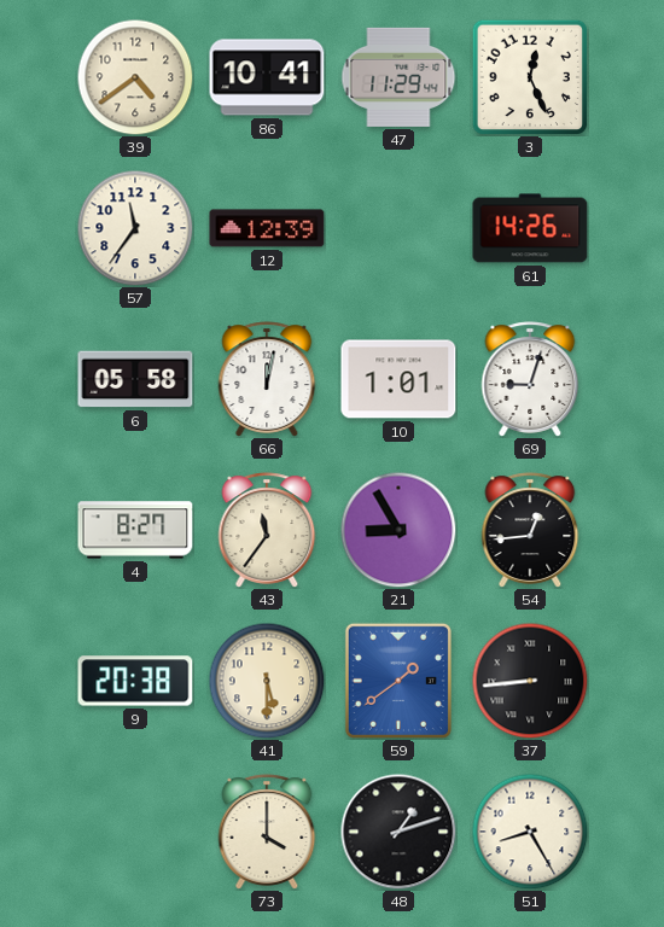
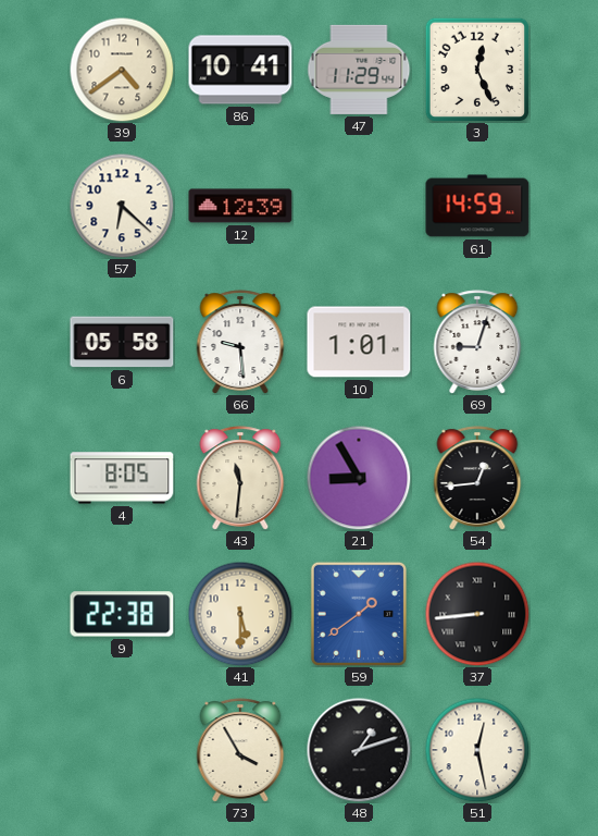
57: 11:36 -> 6:22 (122, 206)
61: 14:26 -> 14:59 (477, 206)
66: 12:02 -> 9:29 (240, 342)
4: 8:27 -> 8:05 (122, 478)
43: 11:36 -> 11:31 (240, 478)
9: 20:38 -> 22:38 (122, 614)
73: 4:00 -> 3:55 (240, 750)
51: 8:25 -> 12:28 (477, 750)
